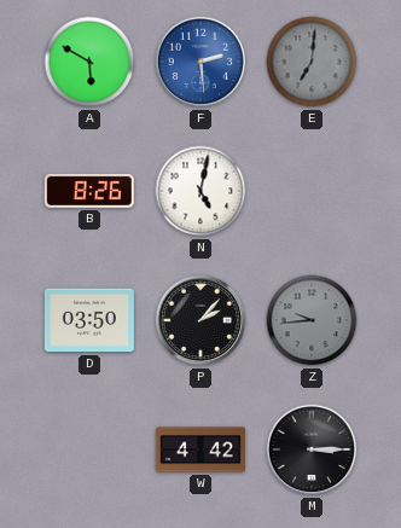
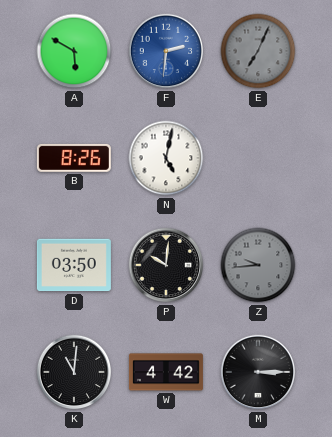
F: 2:29 -> 2:31 (166, 51)
E: 7:01 -> 7:04 (258, 51)
P: 2:07 -> 10:01 (166, 265)
K: none -> 11:01 (74, 372)
